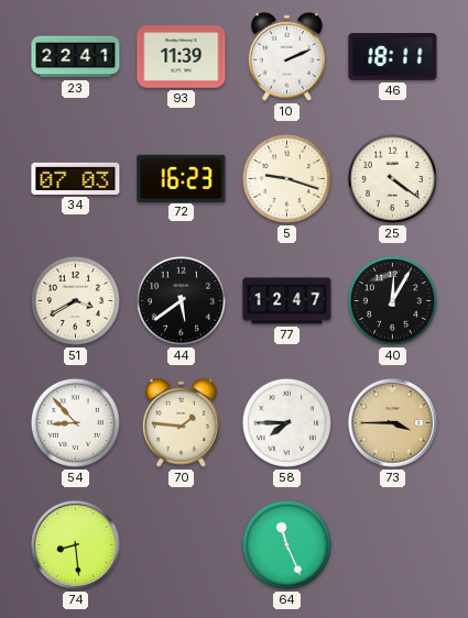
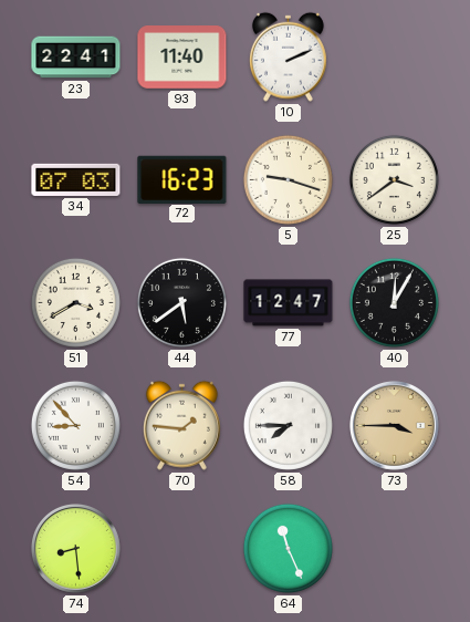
93: 11:39 -> 11:40 (182, 58)
46: 18:11 -> none (393, 57)
25: 4:21 -> 3:39 (394, 179)
